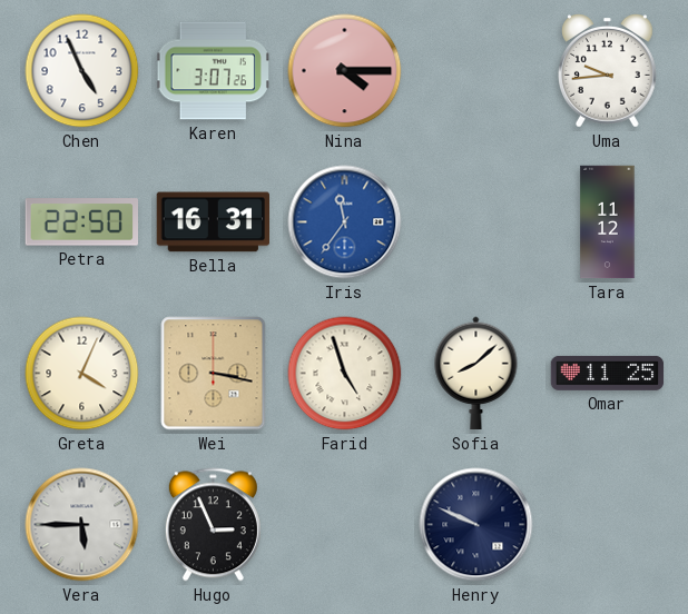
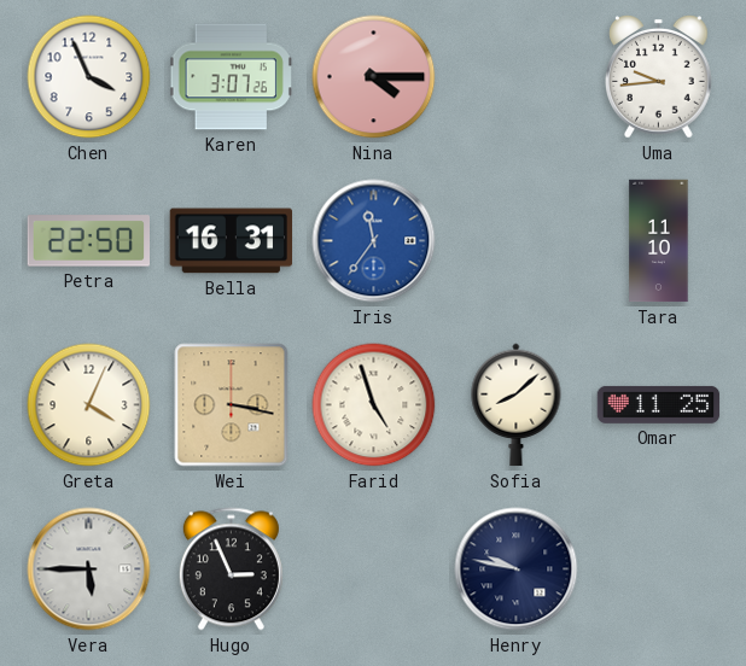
Chen: 4:56 -> 3:56 (89, 77)
Tara: 11:12 -> 11:10 (659, 241)
Henry: 9:49 -> 9:47 (517, 569)
